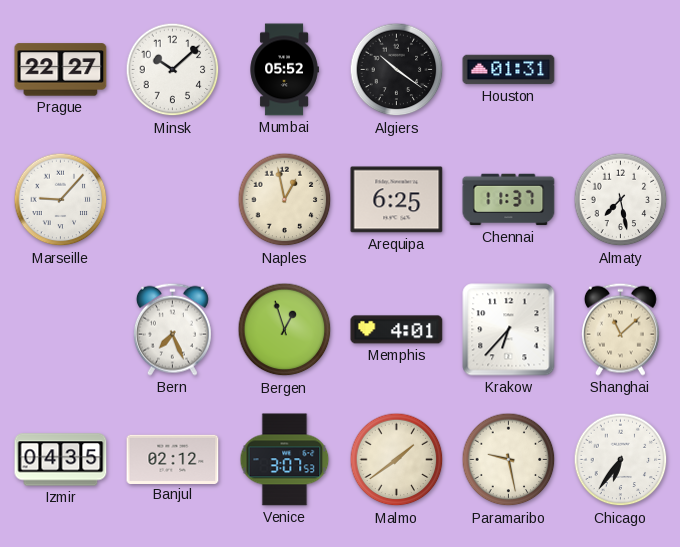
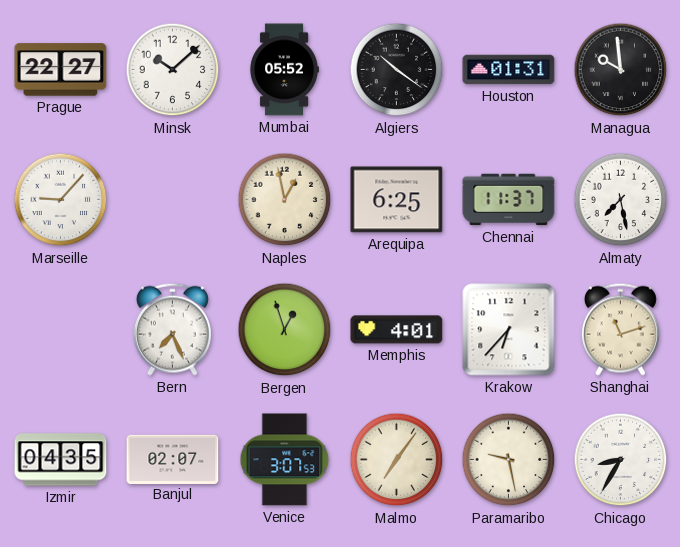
Managua: none -> 9:59 (621, 70)
Shanghai: 11:08 -> 11:12 (620, 329)
Banjul: 02:12 -> 02:07 (173, 459)
Malmo: 1:39 -> 7:06 (397, 460)
Chicago: 6:36 -> 8:35 (621, 460)
